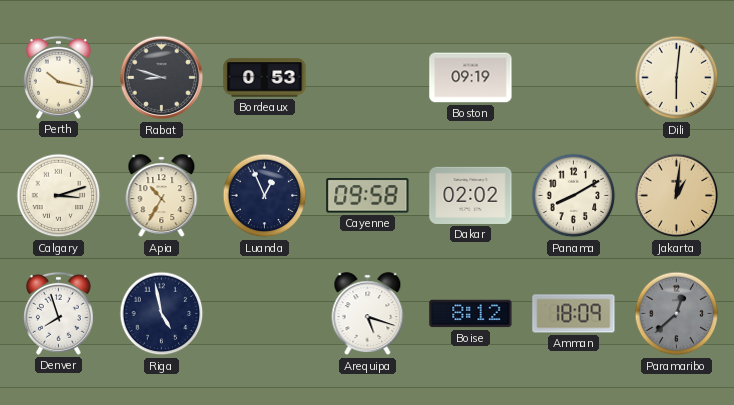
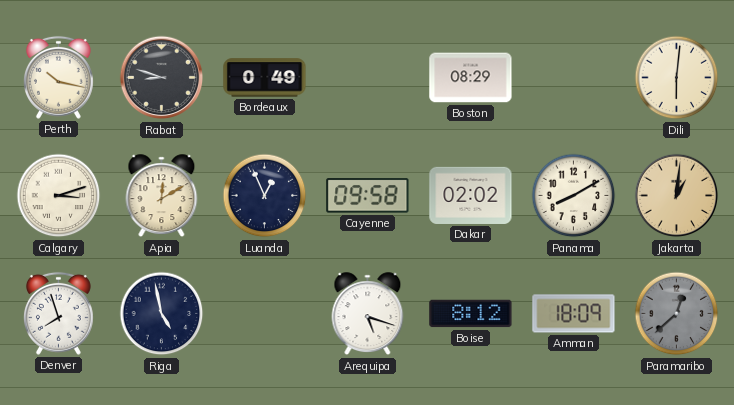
Bordeaux: 0:53 -> 0:49 (265, 78)
Boston: 09:19 -> 08:29 (471, 78)
Apia: 10:35 -> 12:10 (162, 196)
